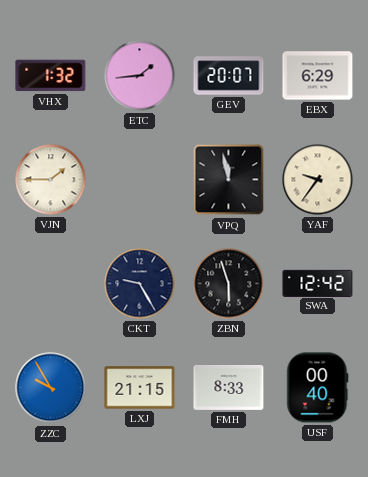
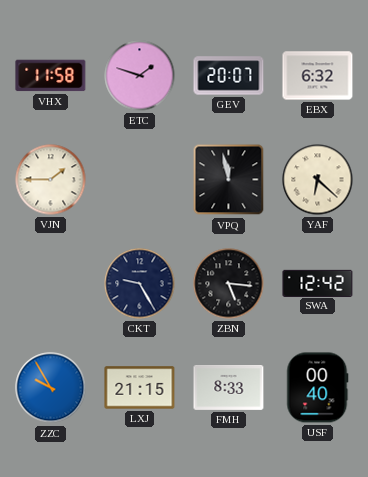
VHX: 1:32 -> 11:58 (51, 76)
ETC: 1:44 -> 1:48 (140, 76)
EBX: 6:29 -> 6:32 (318, 76)
YAF: 9:36 -> 6:22 (318, 180)
ZBN: 5:57 -> 5:16 (229, 284)
